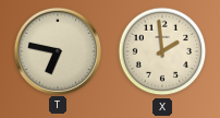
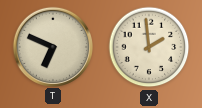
T: 6:47 -> 6:49 (52, 46)
